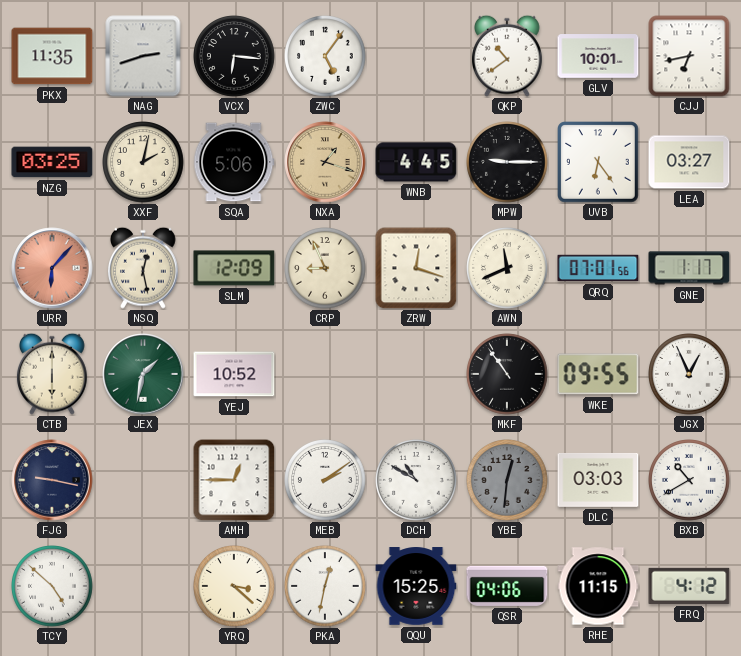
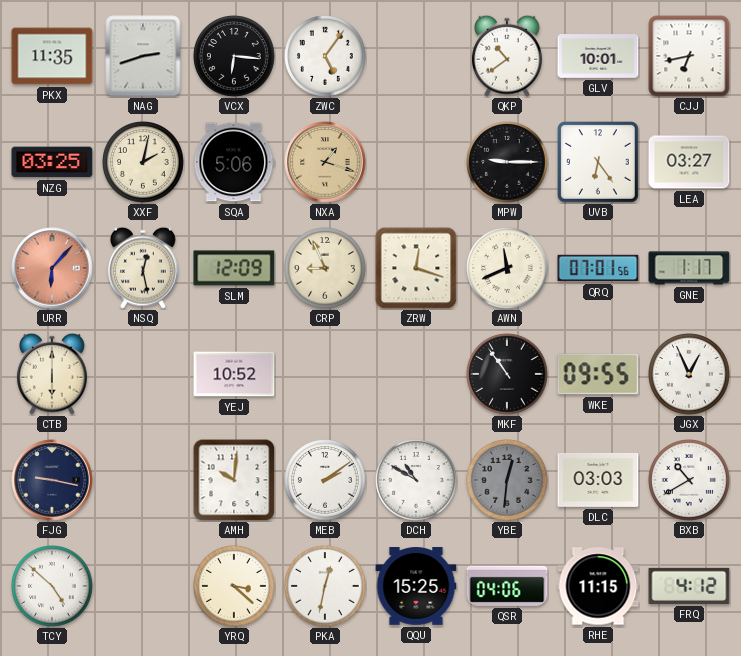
WNB: 4:45 -> none (416, 162)
JEX: 1:32 -> none (143, 374)
AMH: 12:45 -> 10:01 (234, 480)
